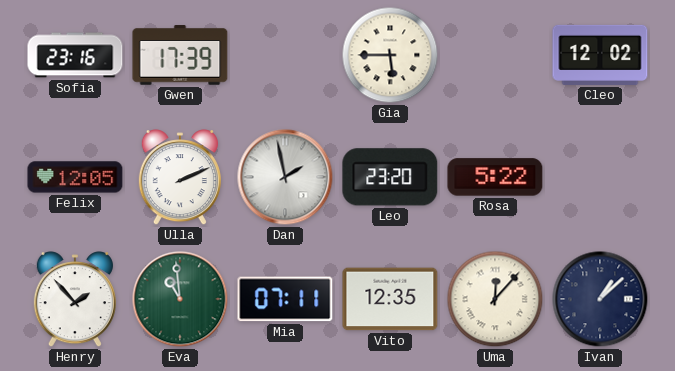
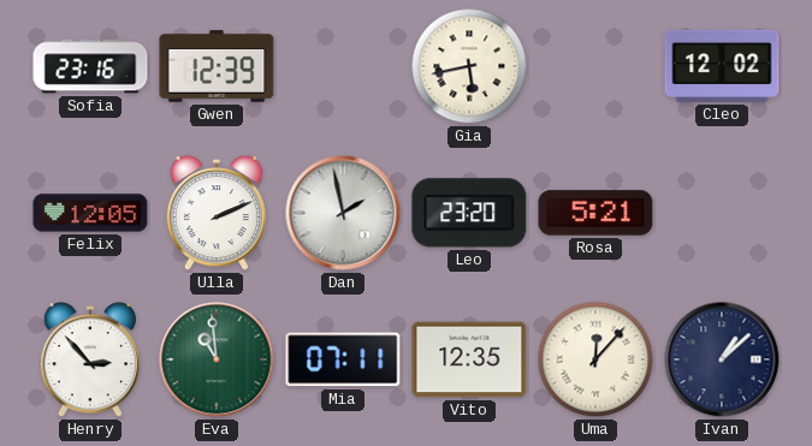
Gwen: 17:39 -> 12:39 (217, 66)
Gia: 5:45 -> 5:43 (469, 66)
Rosa: 5:22 -> 5:21 (595, 213)
Henry: 1:53 -> 2:53 (90, 361)
